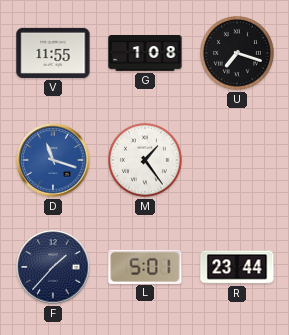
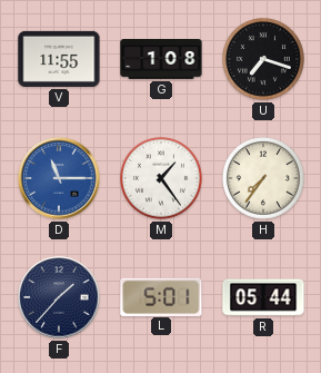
D: 11:18 -> 11:15 (59, 178)
H: none -> 7:36 (264, 179)
R: 23:44 -> 05:44 (263, 297)
